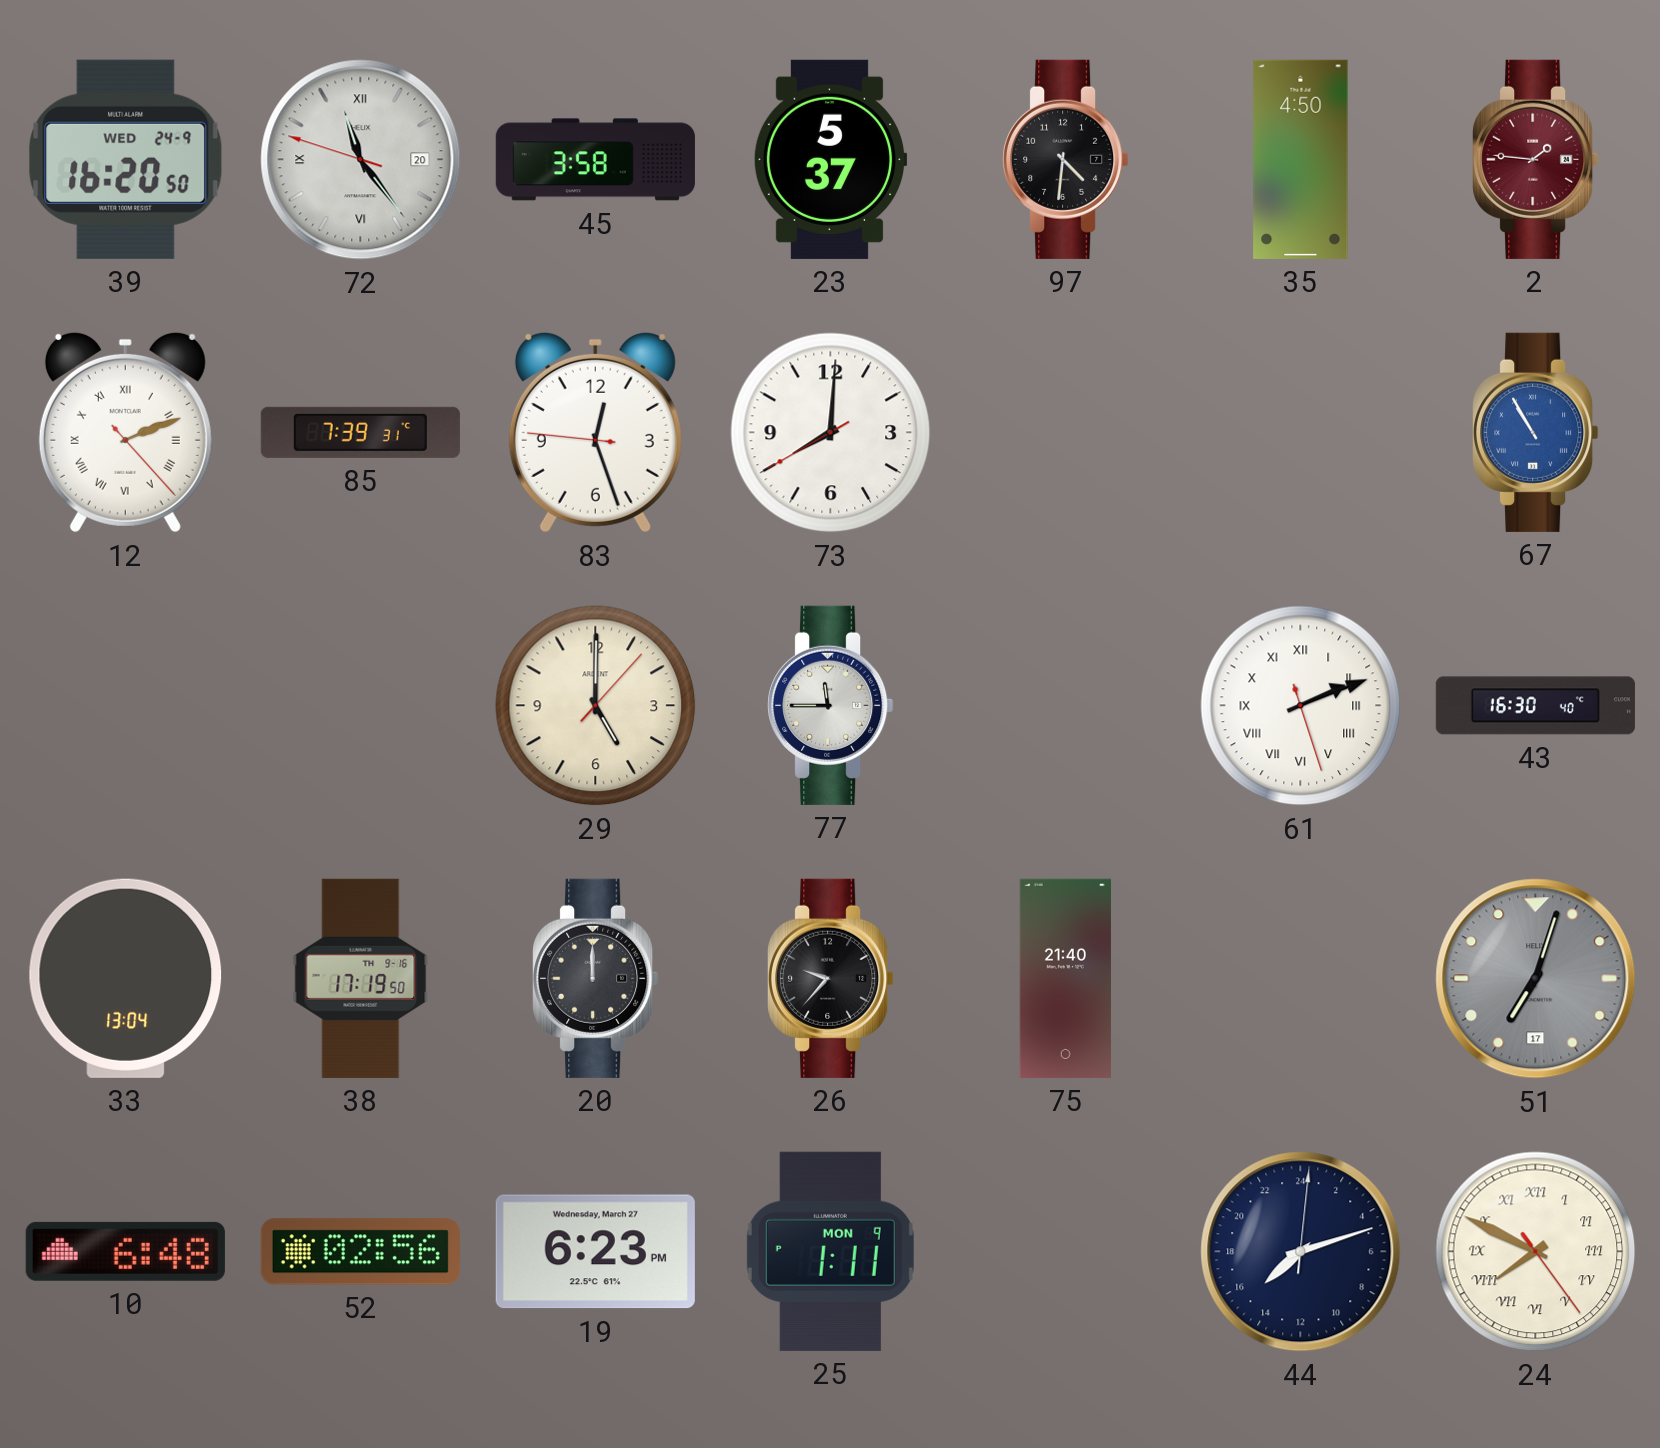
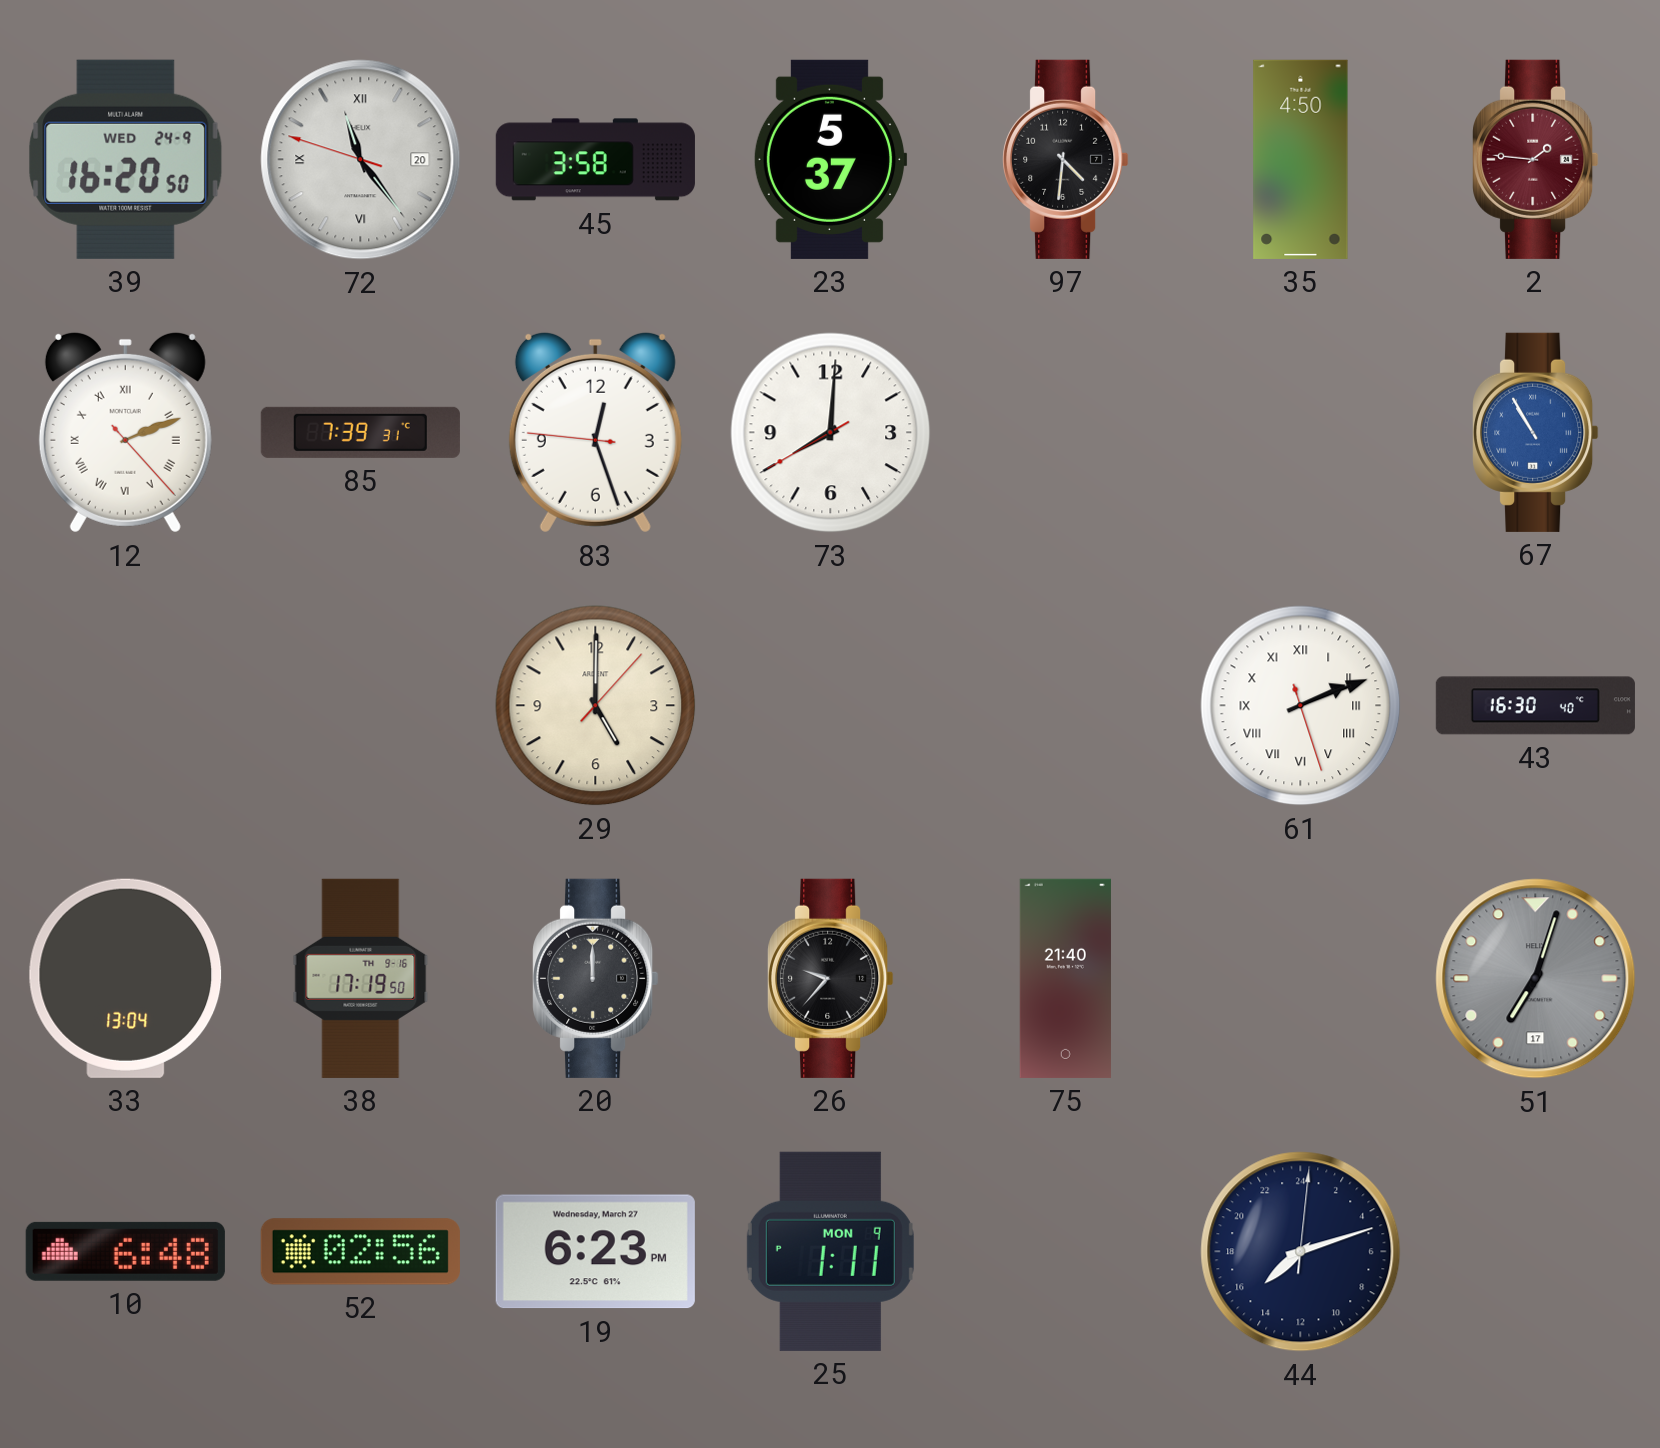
77: 11:45 -> none (831, 705)
24: 7:49 -> none (1536, 1252)
